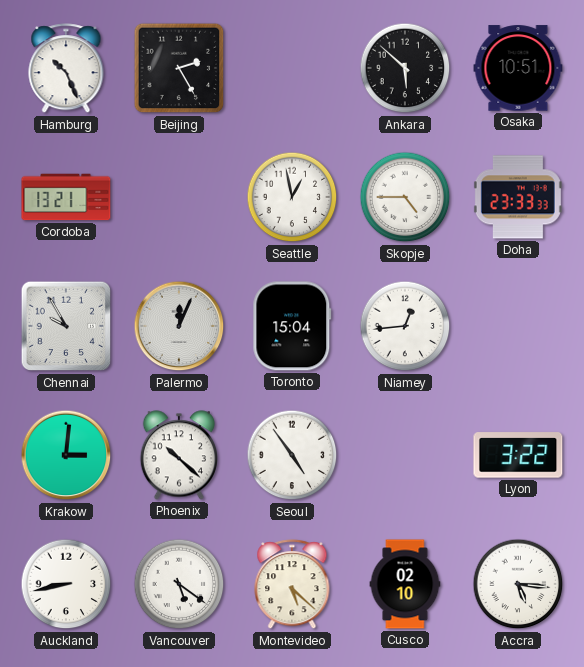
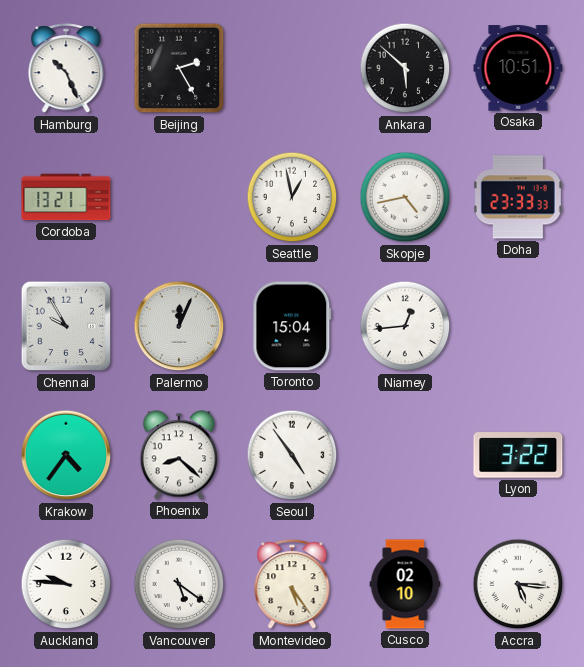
Skopje: 4:45 -> 4:43 (405, 197)
Krakow: 3:01 -> 4:36 (66, 455)
Phoenix: 10:22 -> 8:22 (178, 455)
Auckland: 8:43 -> 9:46 (66, 584)
Montevideo: 5:22 -> 5:24 (292, 585)
